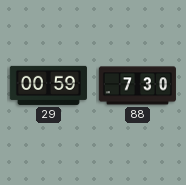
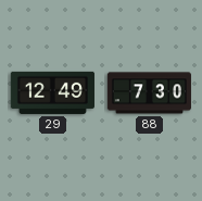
29: 00:59 -> 12:49 (52, 92)
